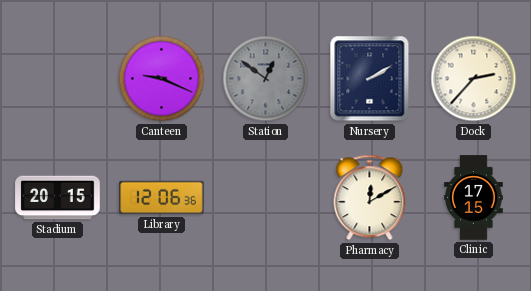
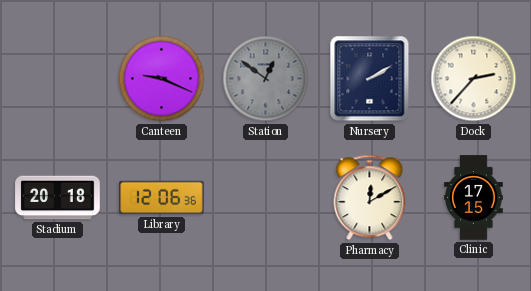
Stadium: 20:15 -> 20:18 (58, 198)
